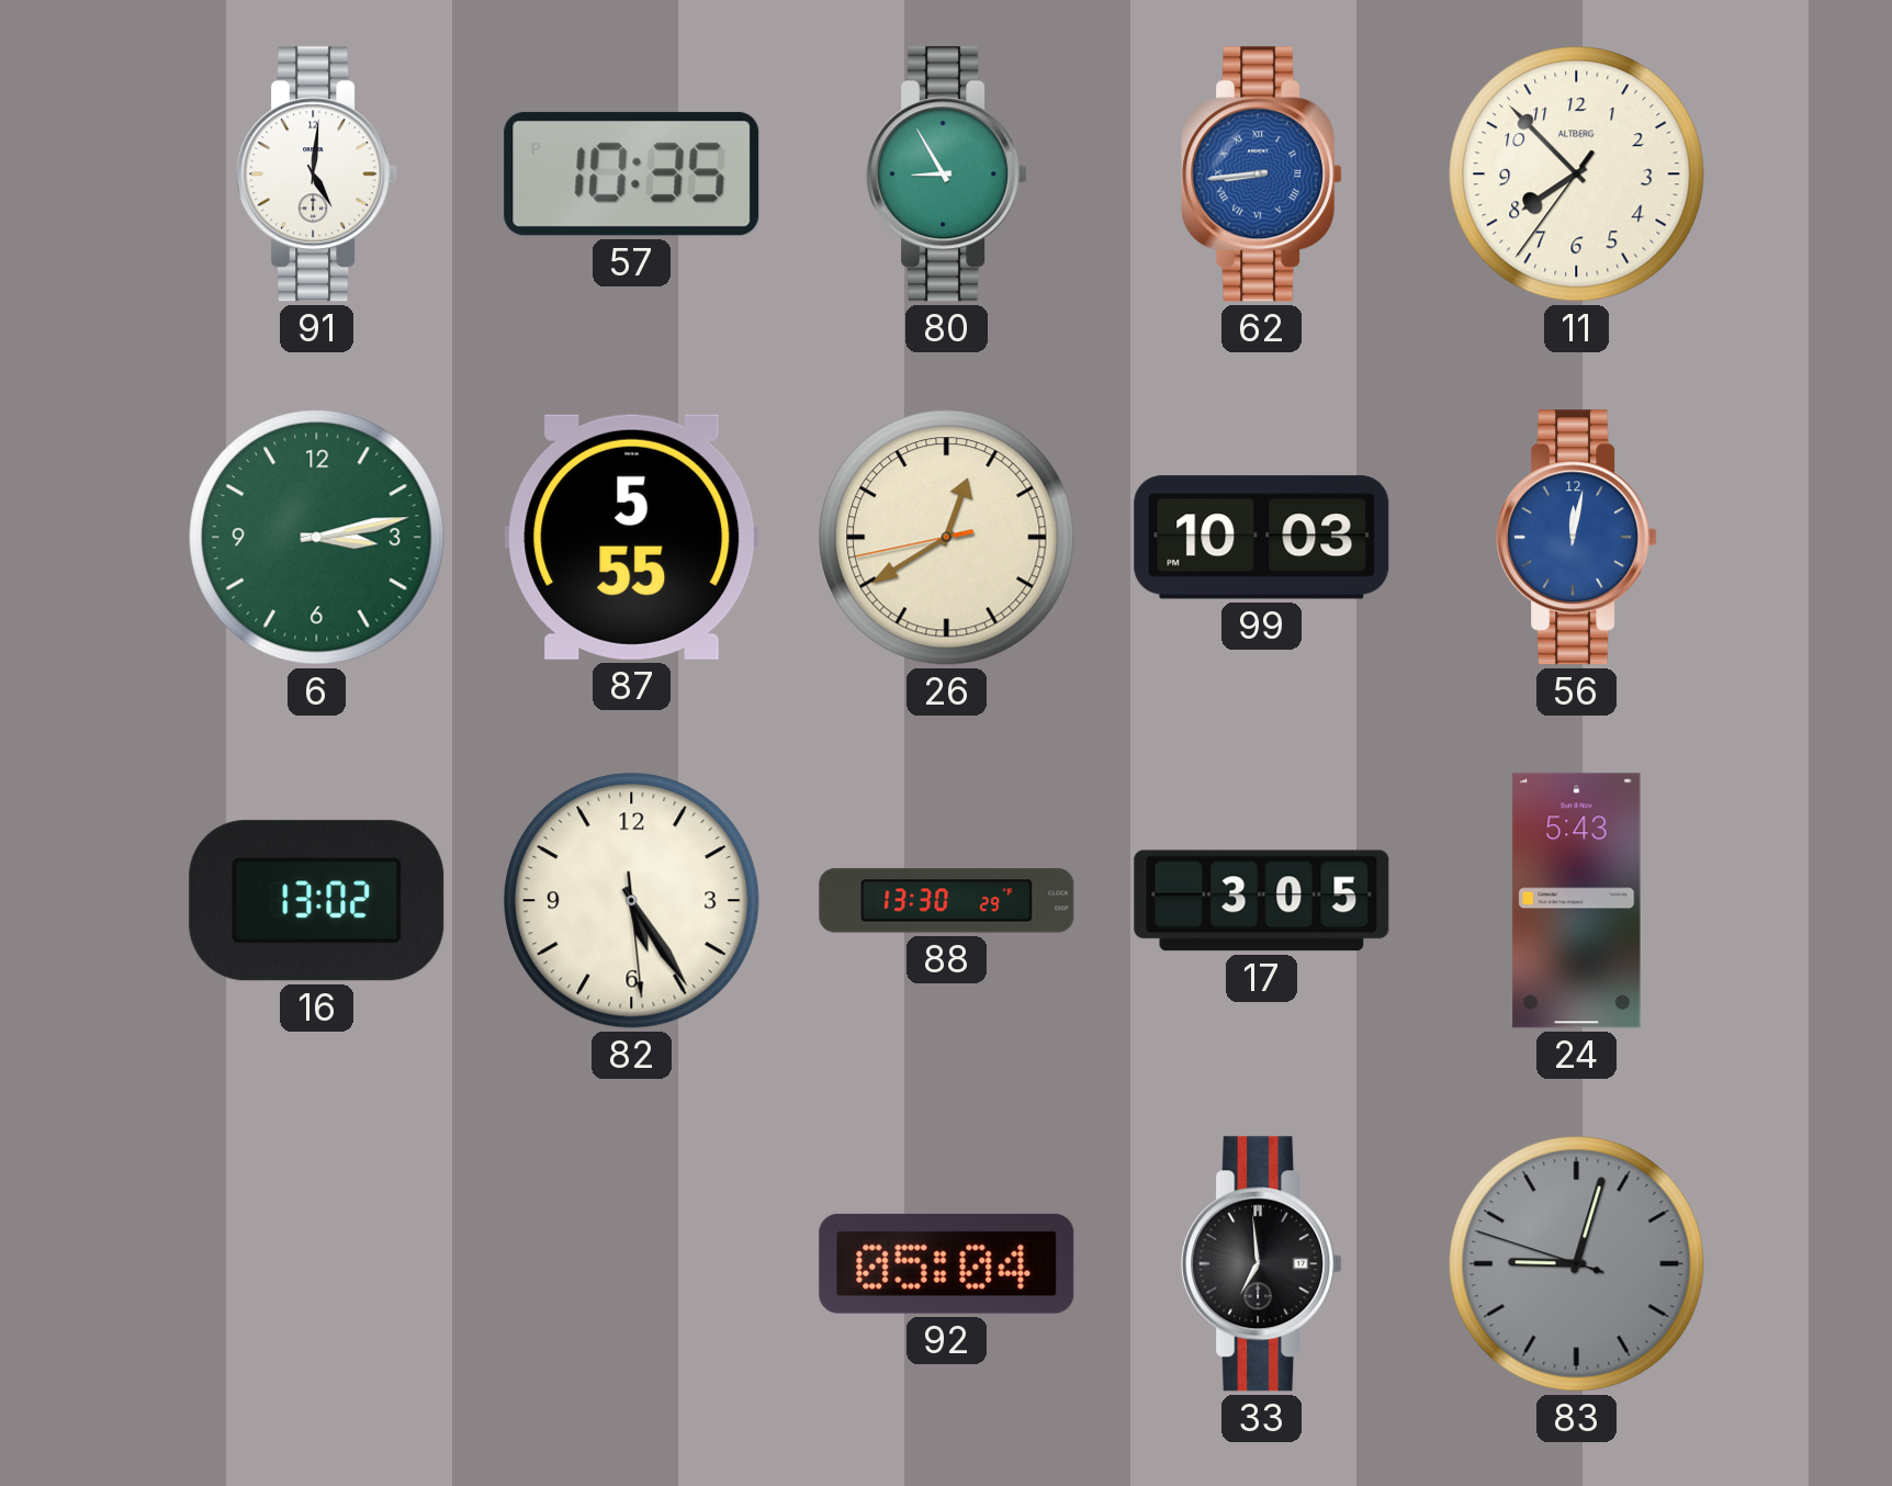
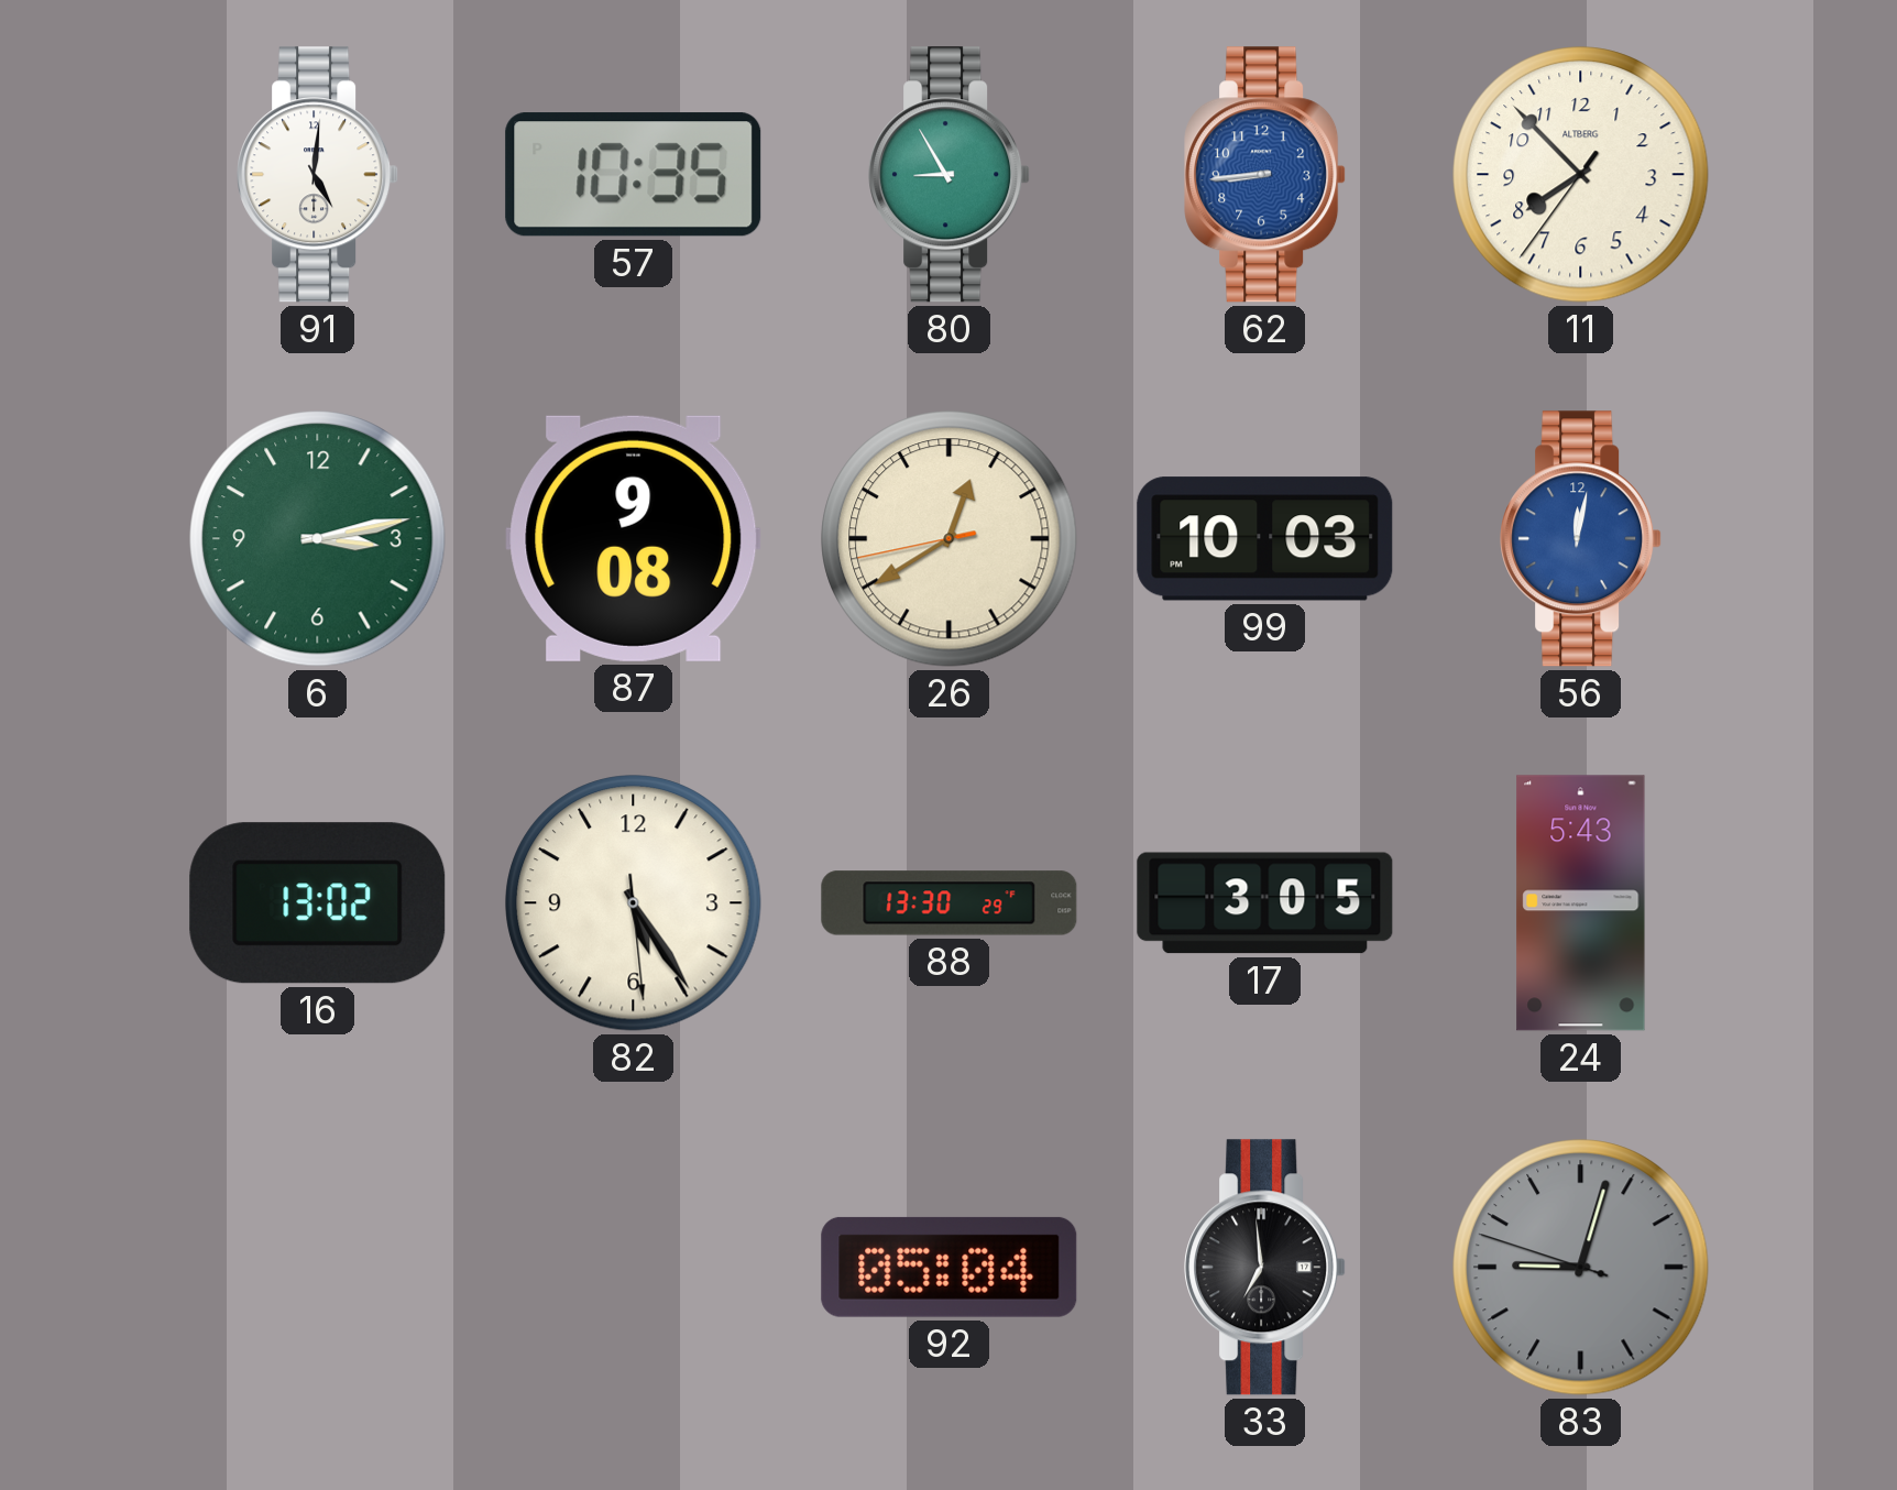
62 numerals: Roman -> Arabic (1265, 175)
87: 5:55 -> 9:08 (634, 538)
